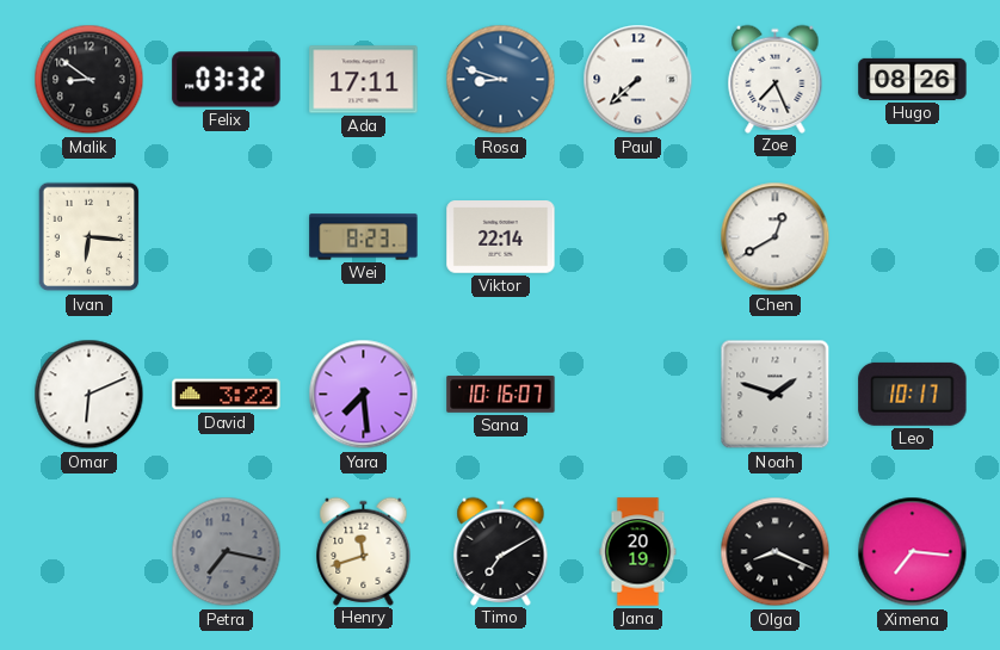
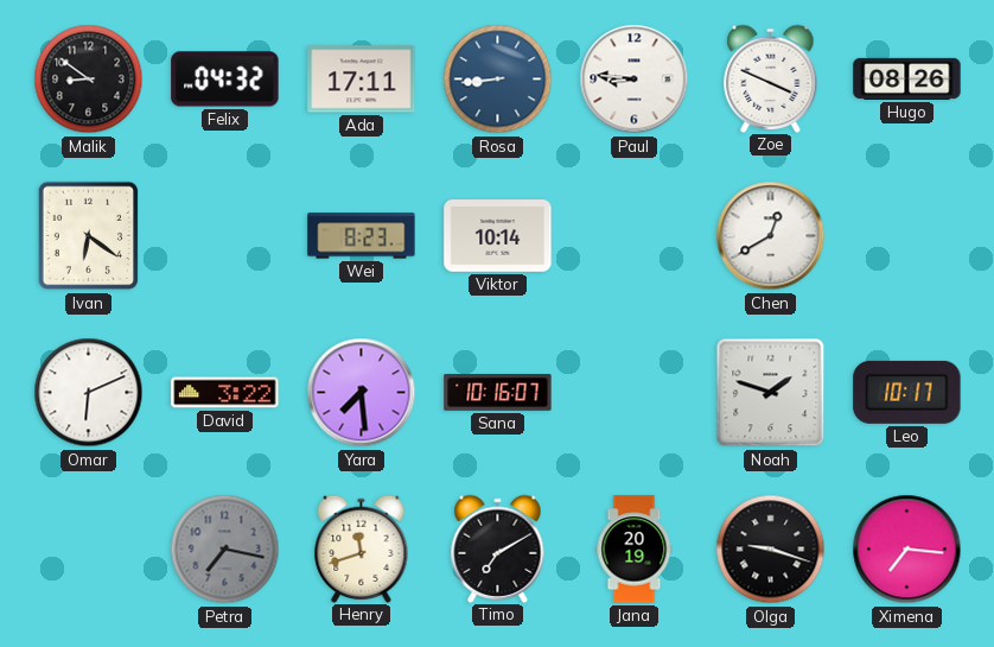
Felix: 03:32 -> 04:32 (225, 80)
Rosa: 8:48 -> 8:44 (498, 80)
Paul: 7:38 -> 8:46 (635, 80)
Zoe: 7:26 -> 3:49 (771, 78)
Ivan: 6:16 -> 6:21 (89, 236)
Viktor: 22:14 -> 10:14 (498, 236)
Olga: 8:19 -> 9:18 (771, 550)
